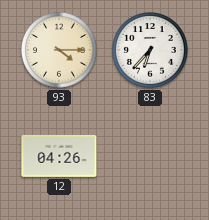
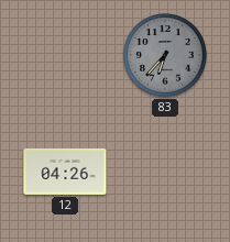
93: 4:15 -> none (60, 51)
83 dial: white -> grey (166, 56)
